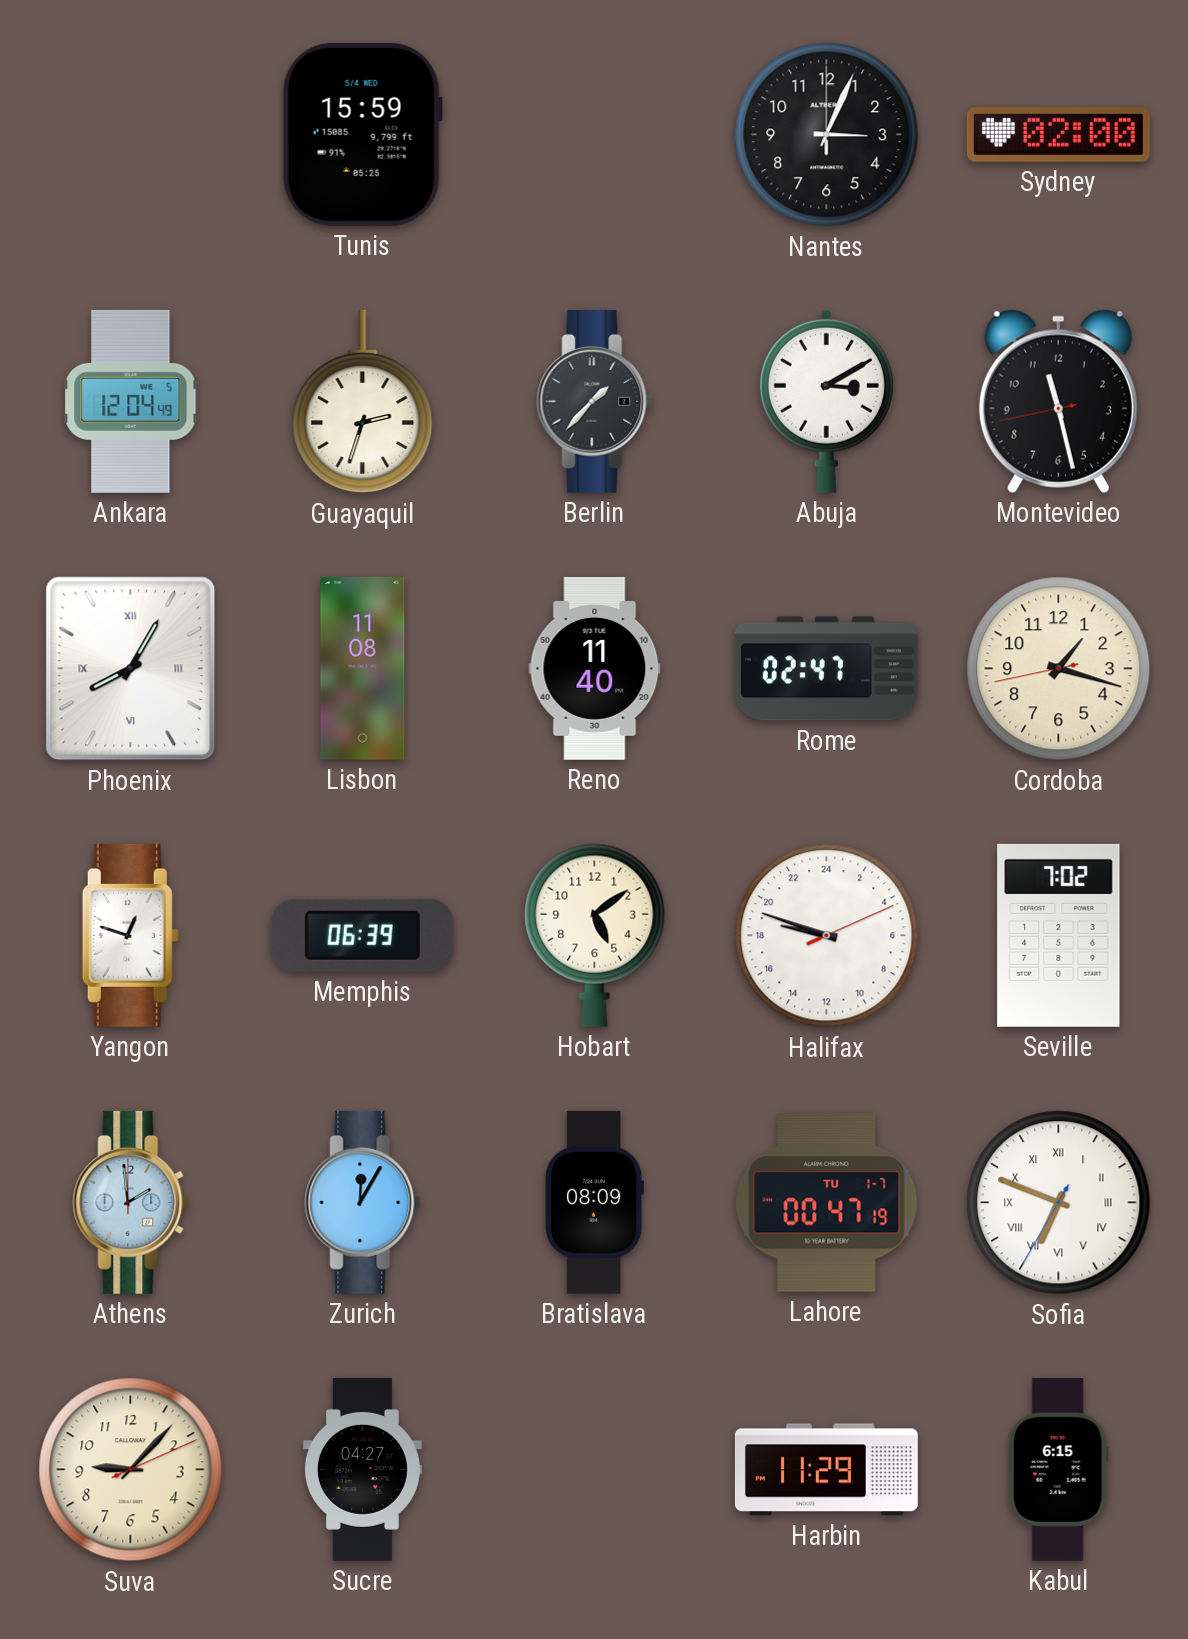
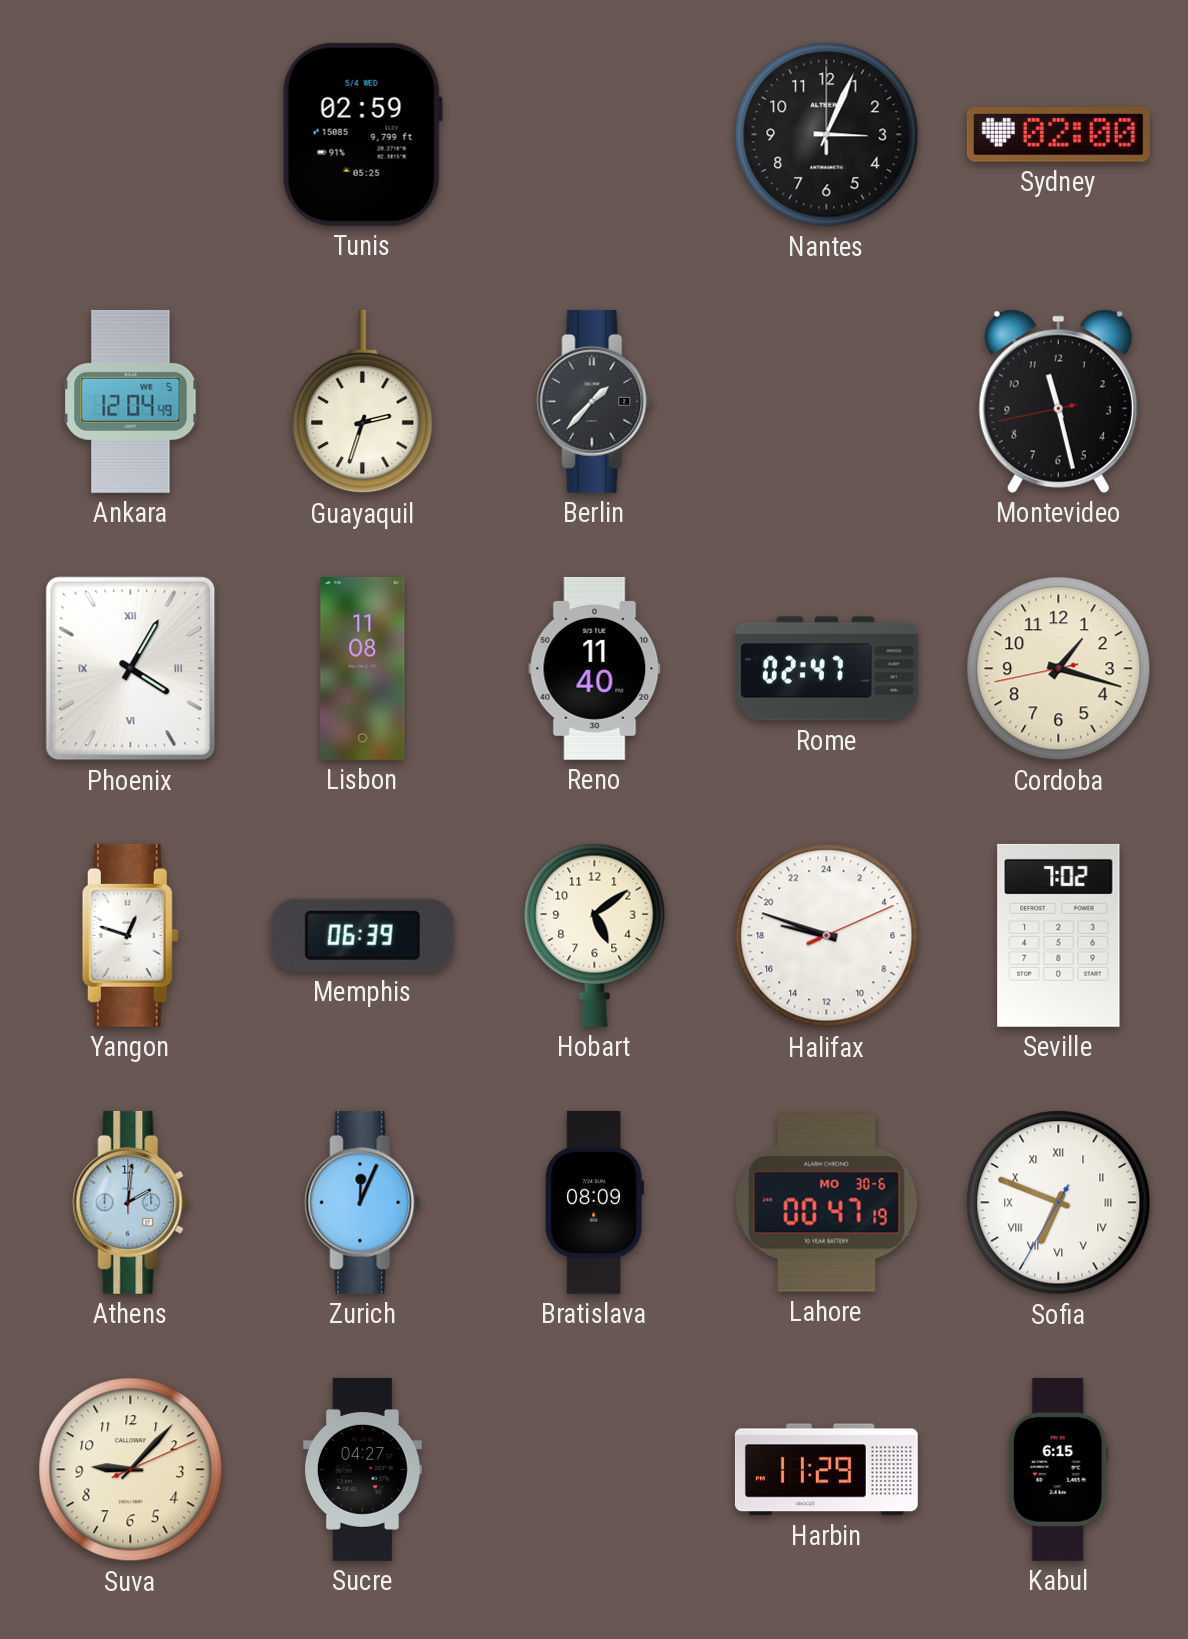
Tunis: 15:59 -> 02:59 (362, 134)
Abuja: 3:10 -> none (826, 401)
Phoenix: 8:05 -> 4:05 (131, 669)
Athens: 1:59 -> 2:01 (131, 1202)
Zurich: 12:05 -> 12:04 (363, 1202)
Lahore date: TU 1-7 -> MO 30-6 (827, 1203)
